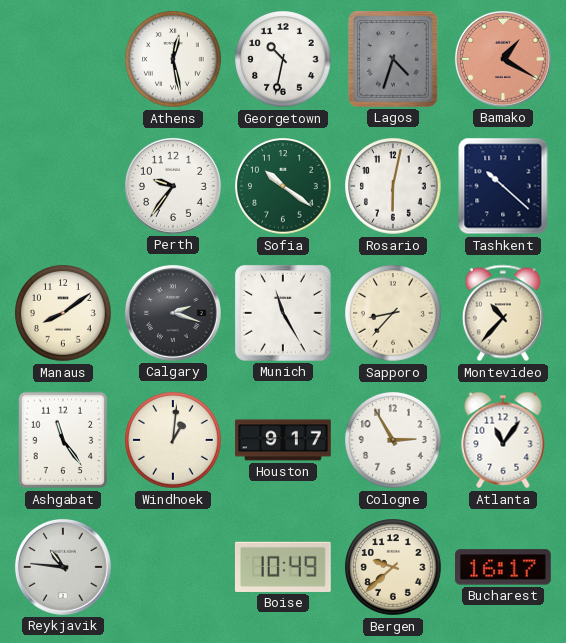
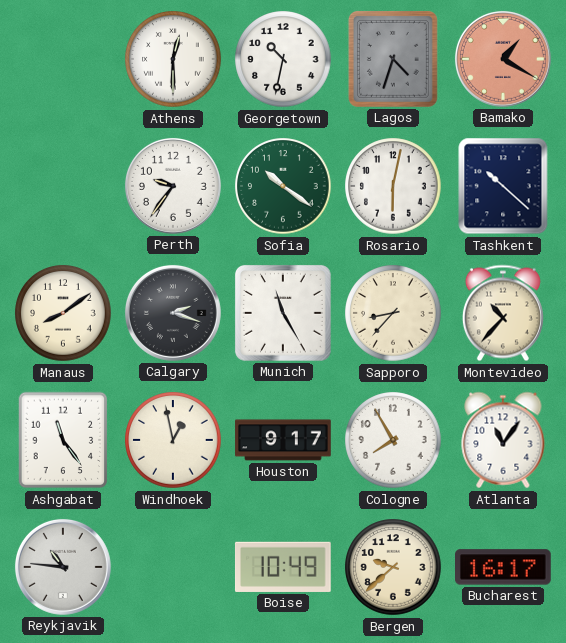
Athens: 12:28 -> 12:30 (173, 59)
Windhoek: 1:01 -> 12:58 (173, 440)
Cologne: 2:55 -> 7:55 (393, 440)
